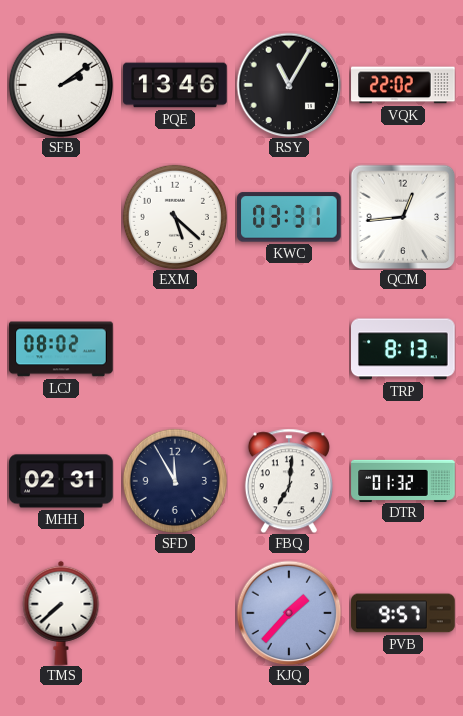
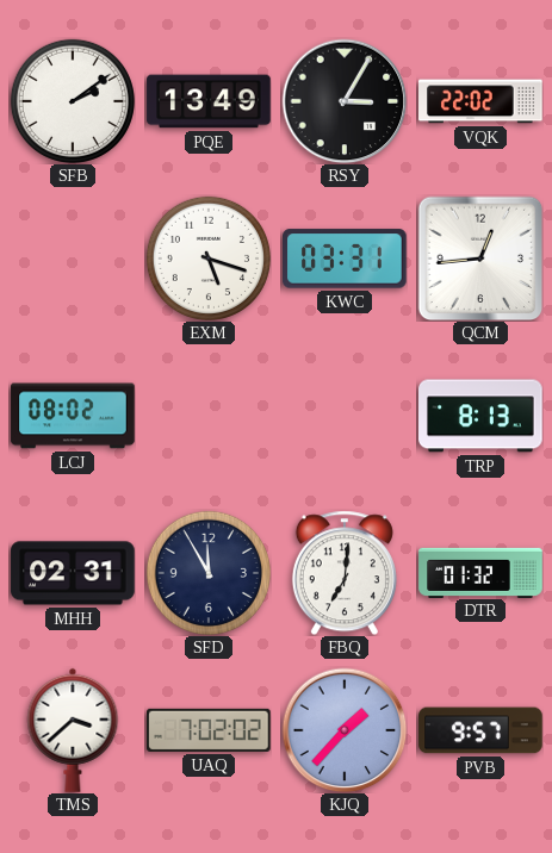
PQE: 13:46 -> 13:49 (209, 101)
RSY: 11:05 -> 3:05 (345, 101)
EXM: 5:22 -> 5:18 (209, 259)
TMS: 7:38 -> 3:38 (73, 730)
UAQ: none -> 7:02 (209, 730)
